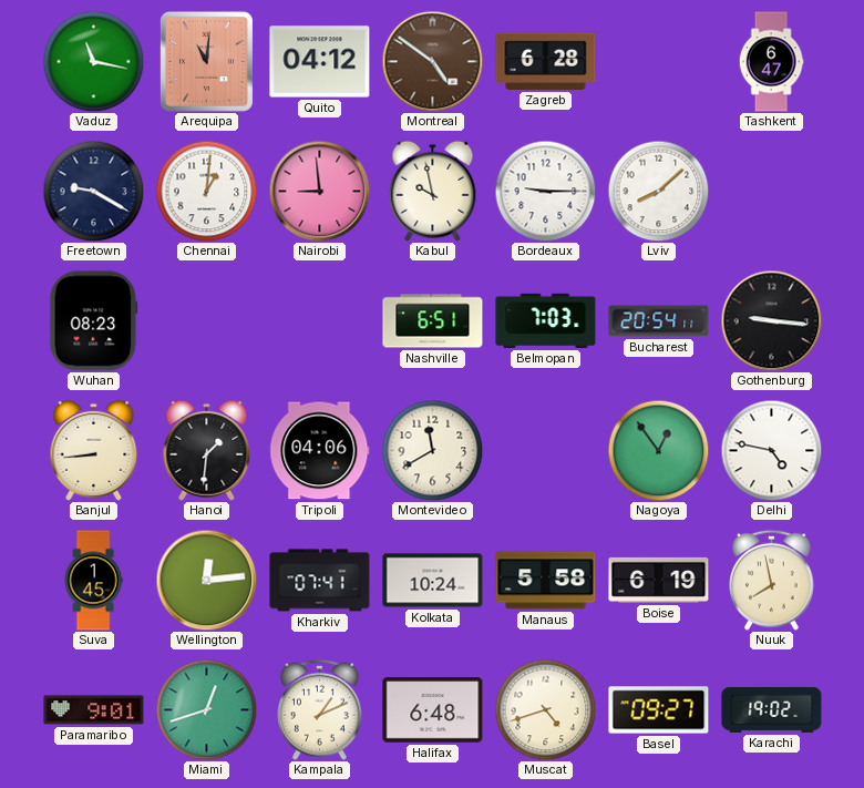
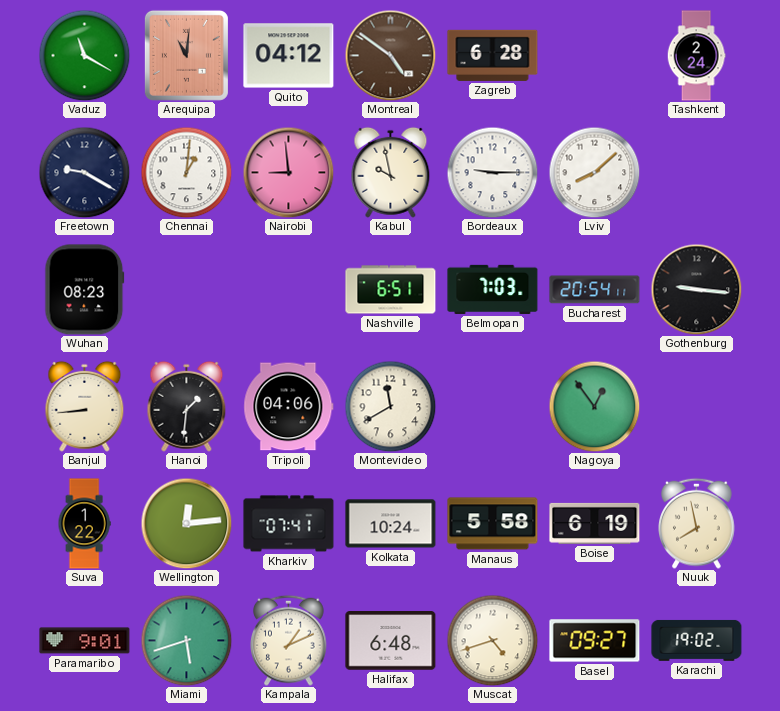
Vaduz: 11:17 -> 11:20 (84, 55)
Tashkent: 6:47 -> 2:24 (696, 56)
Delhi: 4:47 -> none (771, 450)
Suva: 1:45 -> 1:22 (84, 524)
Miami: 12:42 -> 5:42 (186, 640)
